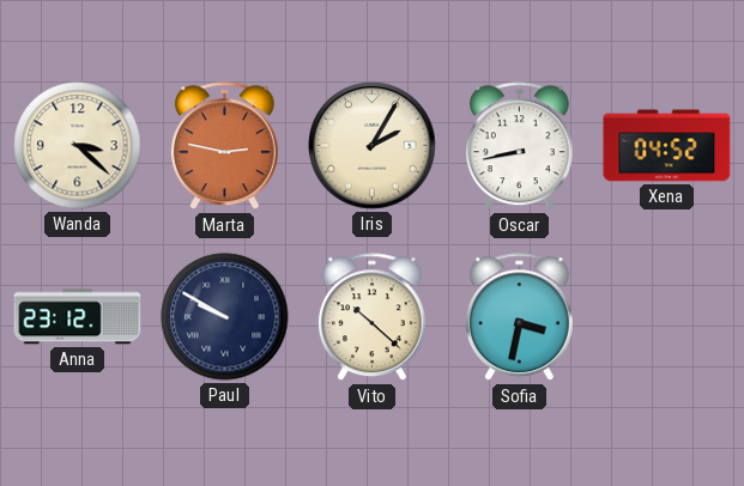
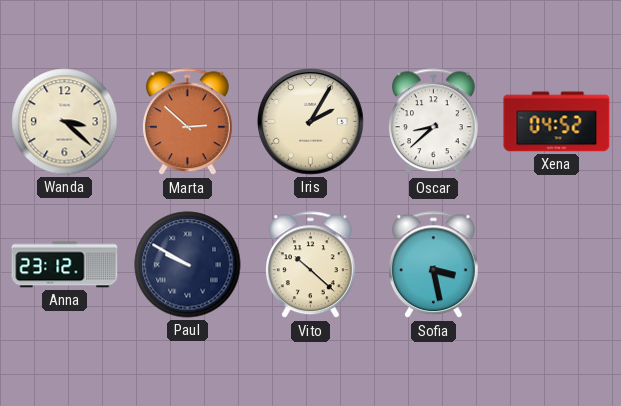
Marta: 2:47 -> 2:52 (187, 122)
Oscar: 8:43 -> 8:38 (433, 122)
Sofia: 3:32 -> 3:28 (433, 265)
